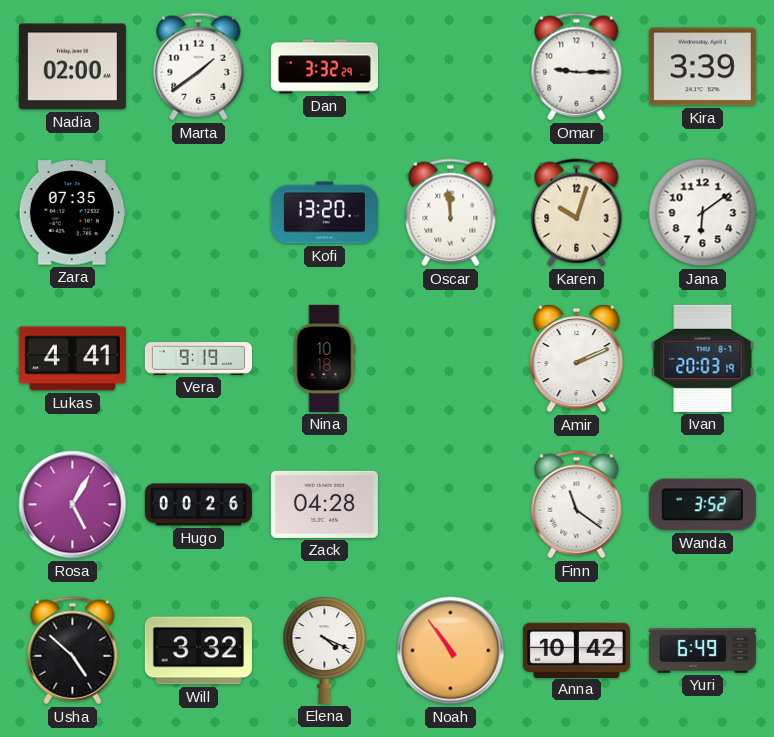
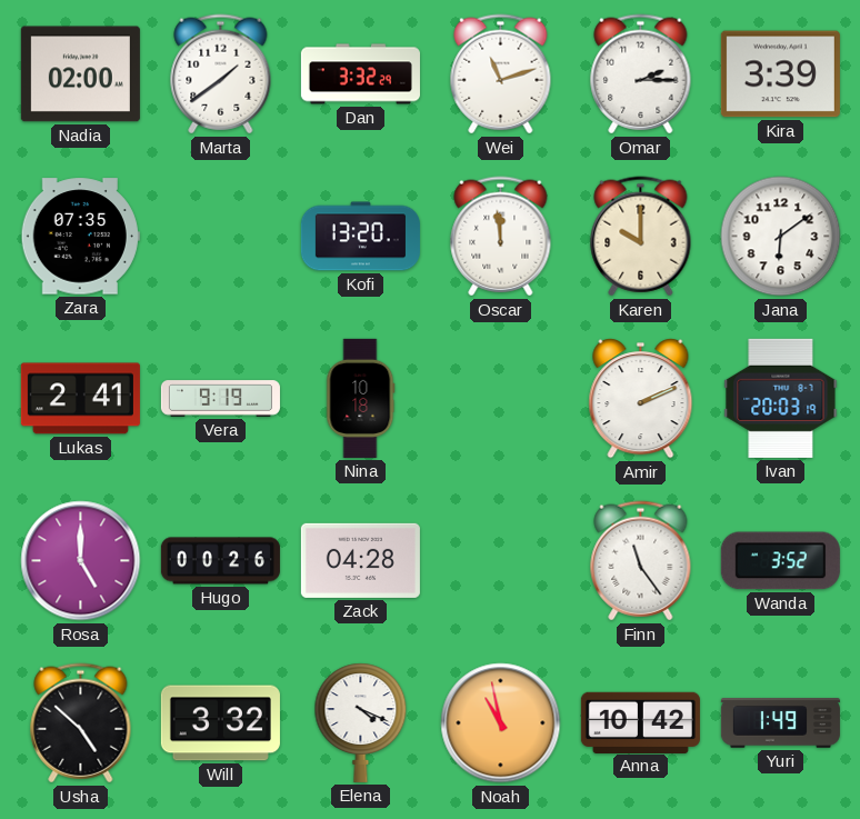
Wei: none -> 11:12 (501, 74)
Omar: 9:15 -> 2:15 (641, 74)
Karen: 10:03 -> 10:00 (641, 237)
Lukas: 4:41 -> 2:41 (80, 399)
Rosa: 5:05 -> 5:00 (81, 561)
Finn: 11:21 -> 11:24 (641, 561)
Noah: 10:54 -> 10:58 (501, 723)
Yuri: 6:49 -> 1:49 (780, 723)
